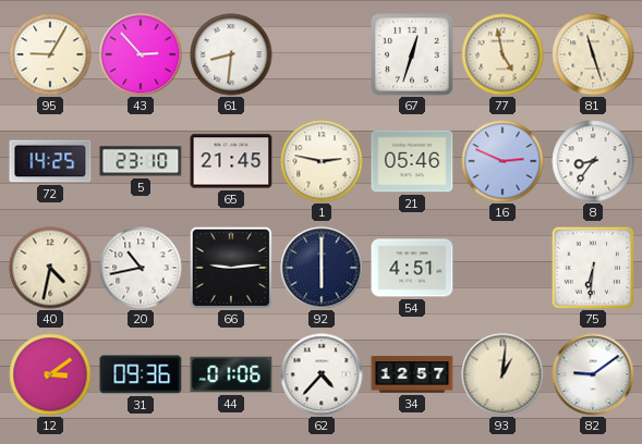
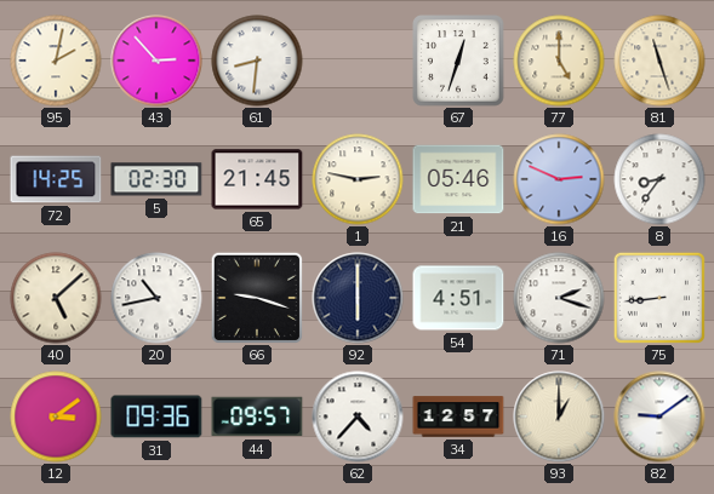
95: 9:05 -> 2:02 (56, 61)
77: 4:58 -> 5:00 (559, 61)
5: 23:10 -> 02:30 (156, 179)
40: 4:32 -> 5:08 (56, 298)
66: 9:14 -> 9:18 (257, 298)
71: none -> 2:18 (559, 298)
75: 6:31 -> 8:44 (659, 298)
44: 01:06 -> 09:57 (257, 417)
93: 1:01 -> 1:00 (559, 417)
